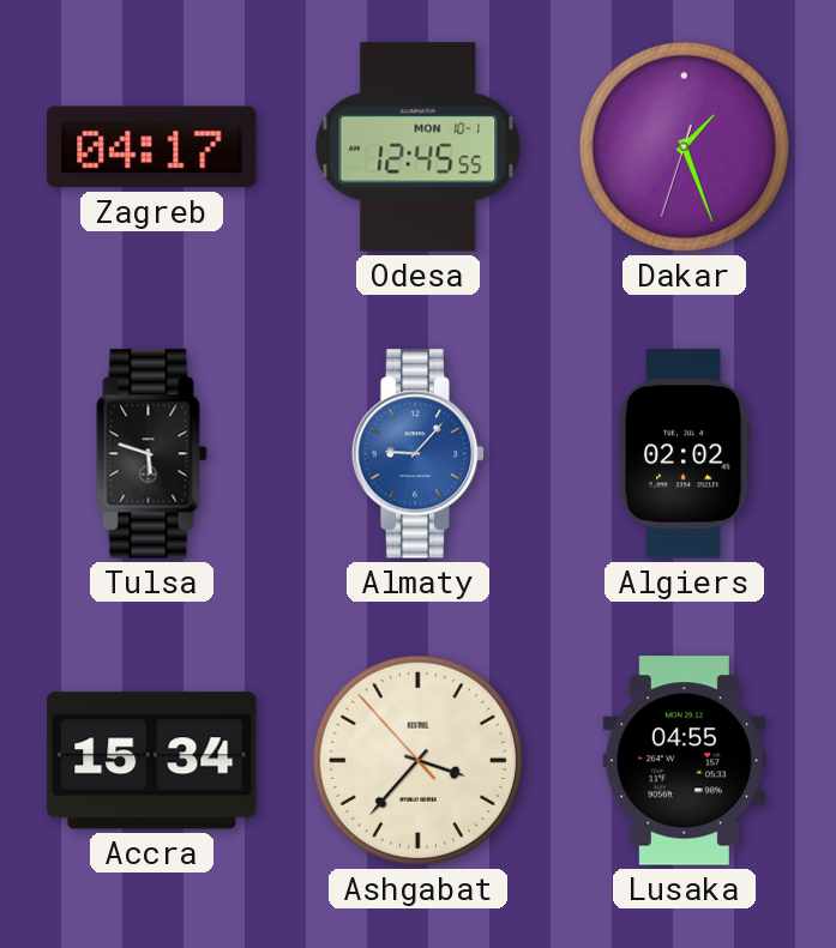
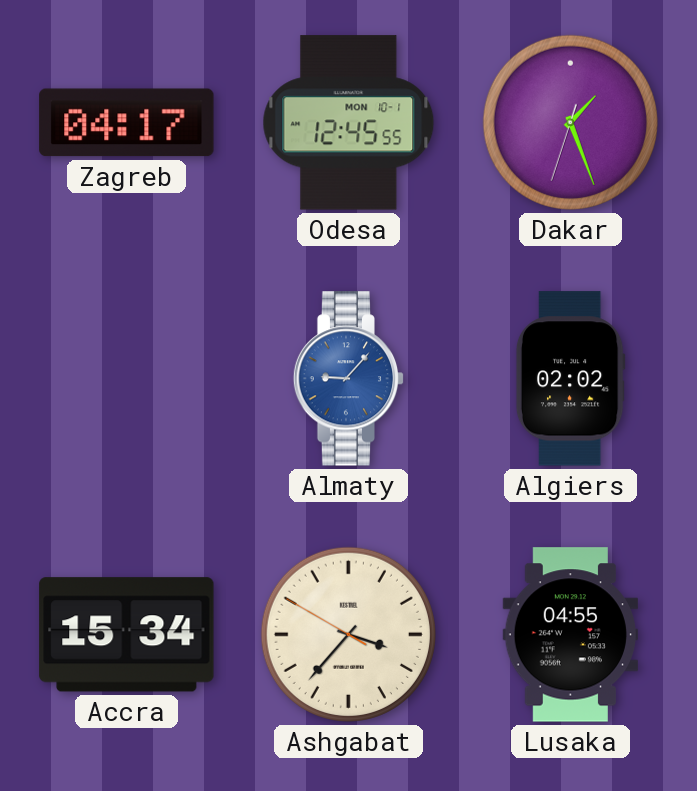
Tulsa: 5:48 -> none (152, 454)
Ashgabat: 3:36:53 -> 3:36:50 (348, 634)
